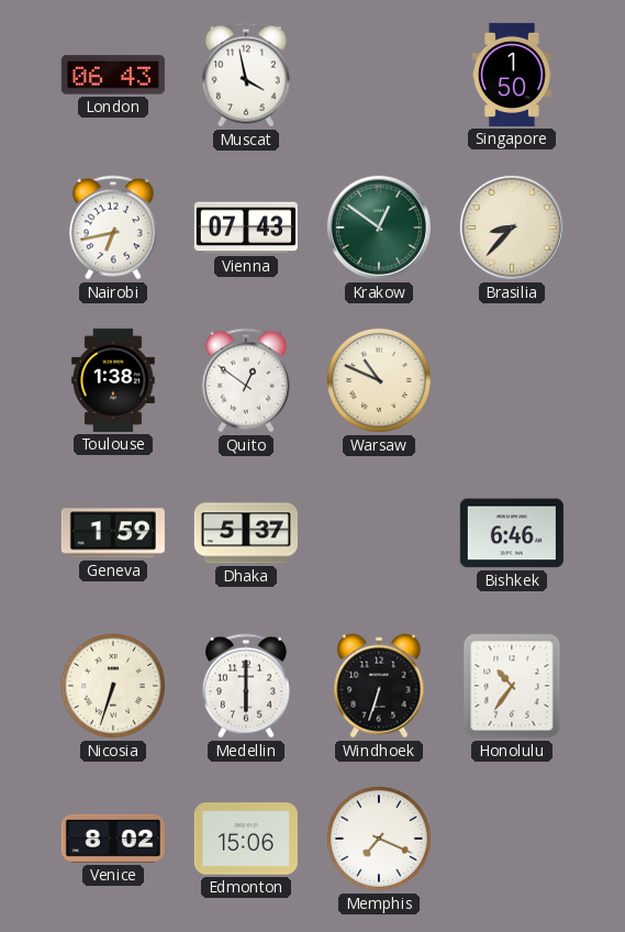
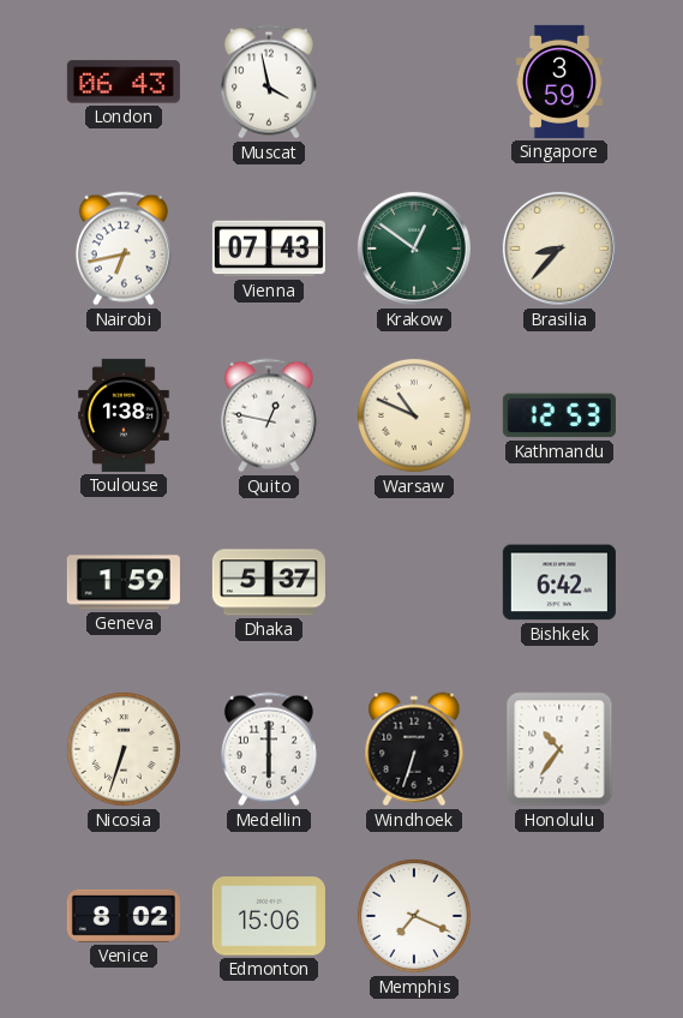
Singapore: 1:50 -> 3:59 (559, 82)
Quito: 12:51 -> 12:47 (269, 415)
Kathmandu: none -> 12:53 (559, 415)
Bishkek: 6:46 -> 6:42 (559, 582)
